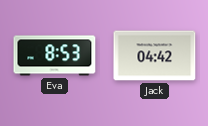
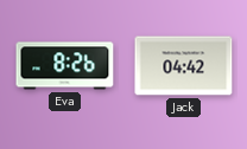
Eva: 8:53 -> 8:26 (65, 66)
